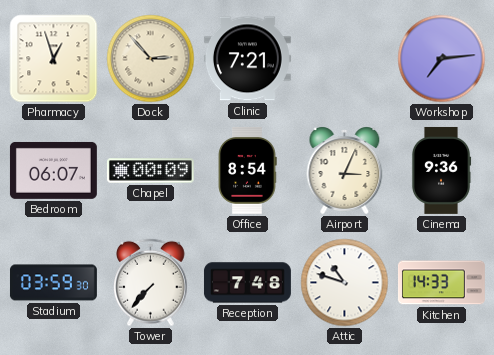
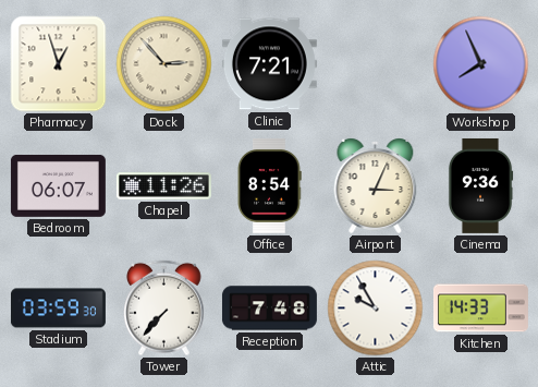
Workshop: 7:14 -> 7:56 (481, 64)
Chapel: 00:09 -> 11:26 (163, 186)
Attic: 10:48 -> 9:55 (376, 309)
